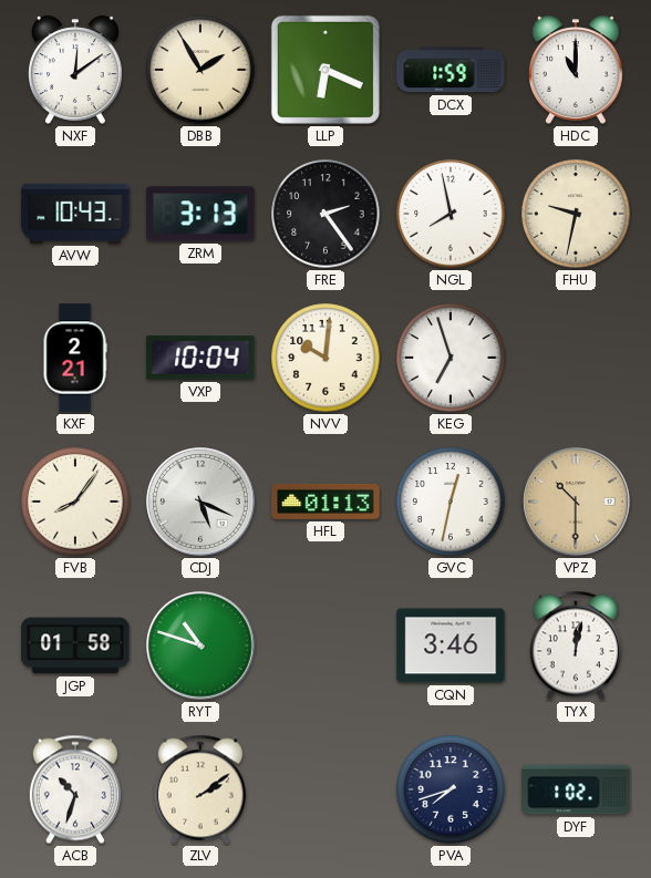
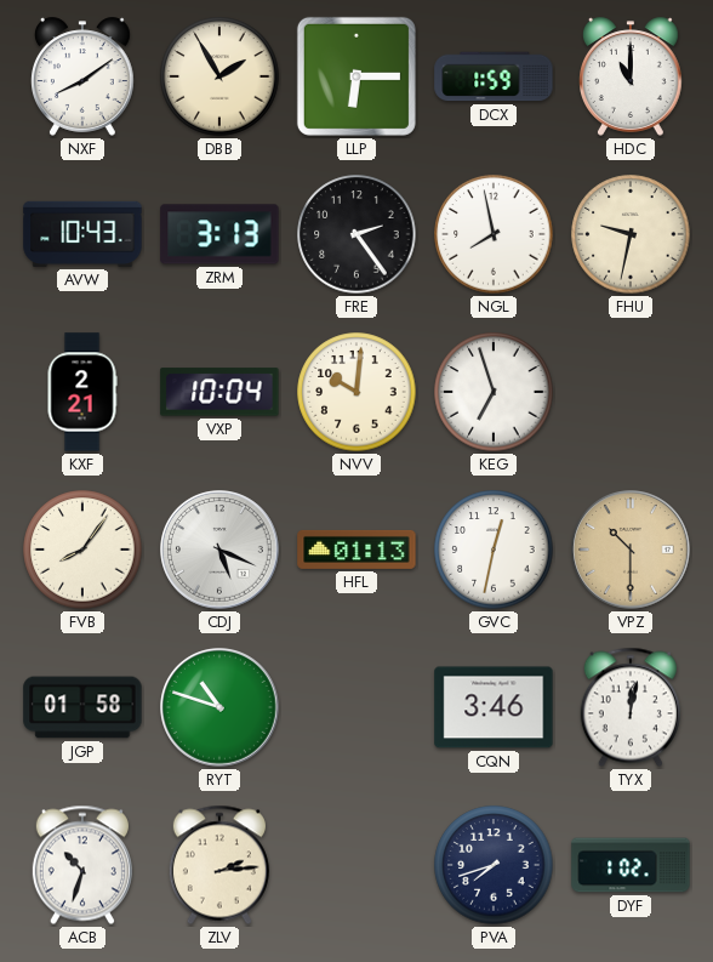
NXF: 12:09 -> 8:09 (84, 76)
LLP: 6:19 -> 6:15 (356, 76)
ZLV: 2:09 -> 2:14 (219, 865)
